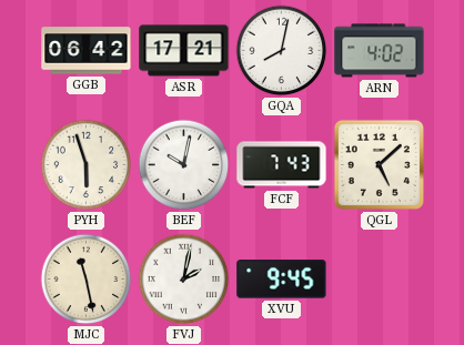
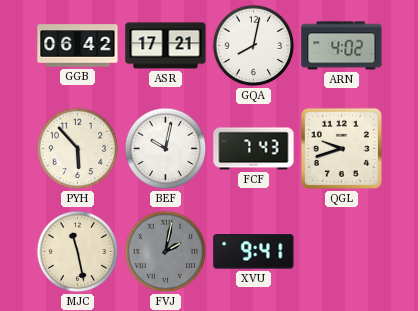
PYH: 5:57 -> 5:53 (78, 149)
QGL: 5:08 -> 9:42 (341, 148)
FVJ dial: white -> grey (166, 252)
XVU: 9:45 -> 9:41 (254, 252)
